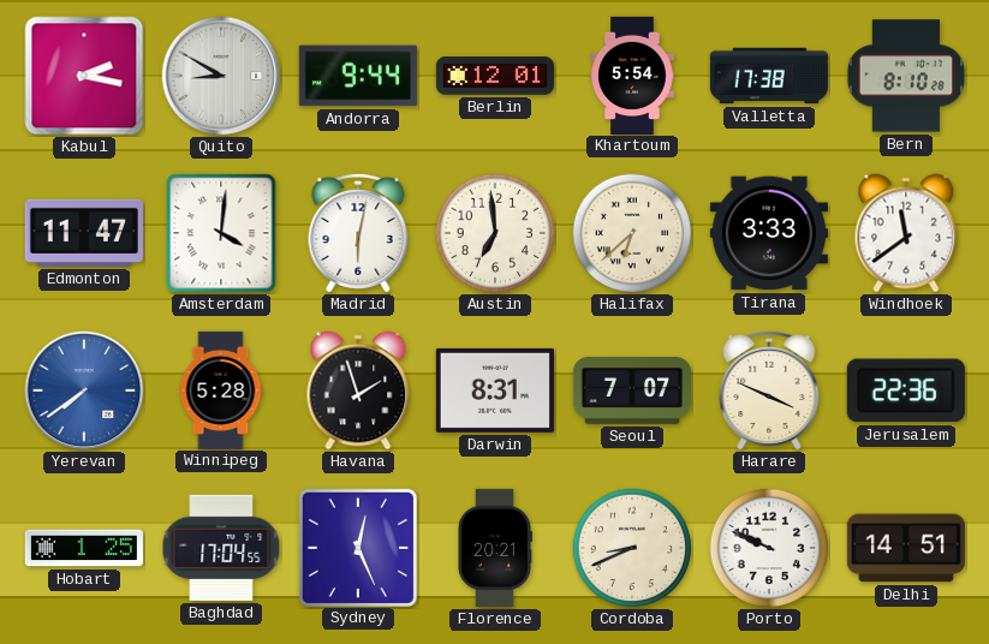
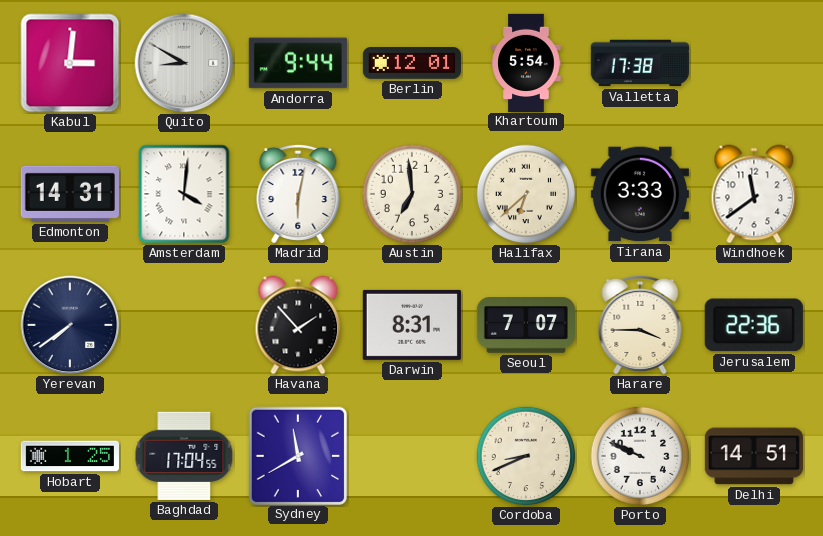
Kabul: 2:17 -> 3:01 (70, 63)
Bern: 8:10 -> none (906, 76)
Edmonton: 11:47 -> 14:31 (70, 194)
Yerevan dial: blue -> navy (70, 325)
Winnipeg: 5:28 -> none (221, 389)
Havana: 1:57 -> 1:53 (298, 325)
Harare: 3:49 -> 3:45 (640, 325)
Sydney: 12:26 -> 11:40 (297, 455)
Florence: 20:21 -> none (494, 548)
